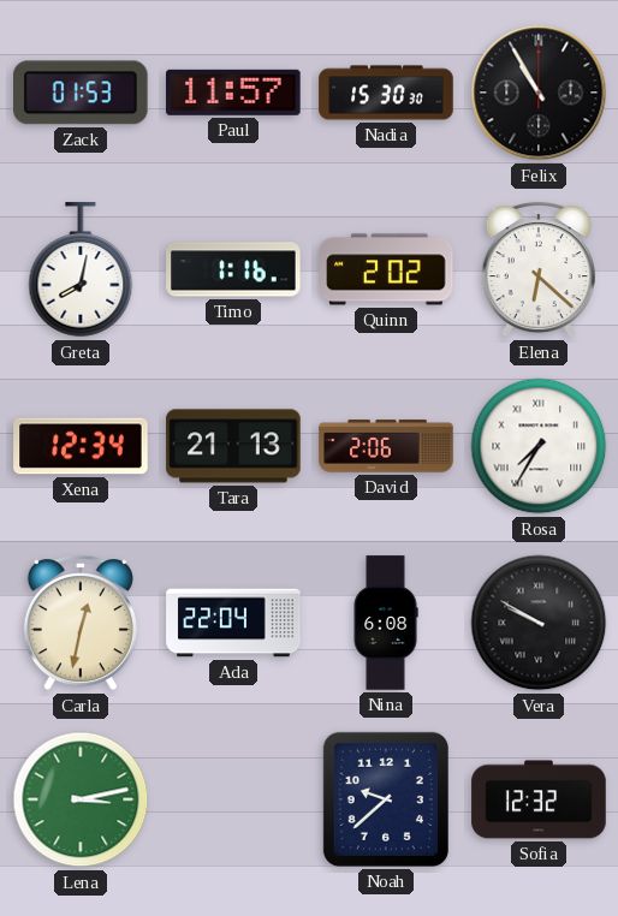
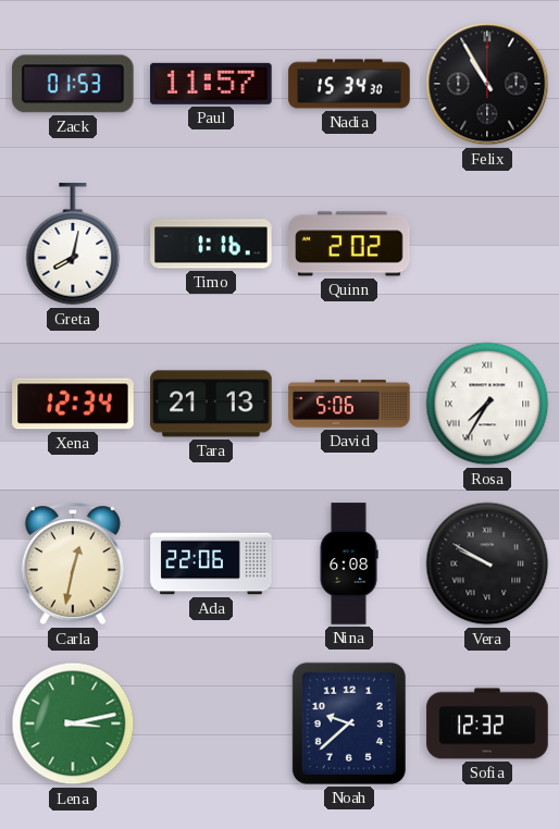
Nadia: 15:30 -> 15:34 (349, 84)
Elena: 6:22 -> none (539, 270)
David: 2:06 -> 5:06 (349, 404)
Ada: 22:04 -> 22:06 (211, 564)
